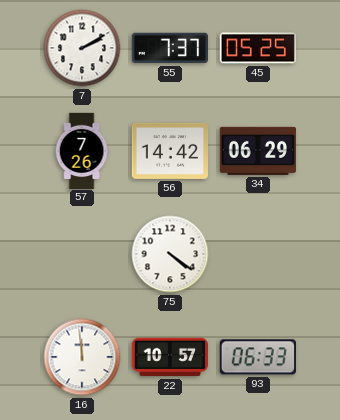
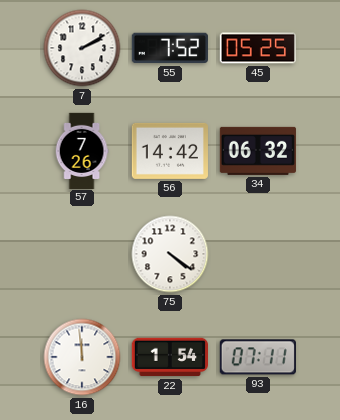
55: 7:37 -> 7:52 (170, 48)
34: 06:29 -> 06:32 (258, 151)
22: 10:57 -> 1:54 (169, 357)
93: 06:33 -> 07:11 (258, 357)
